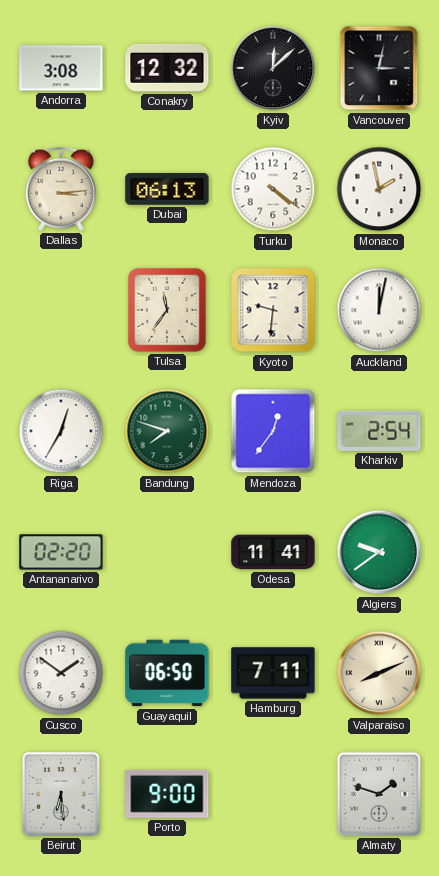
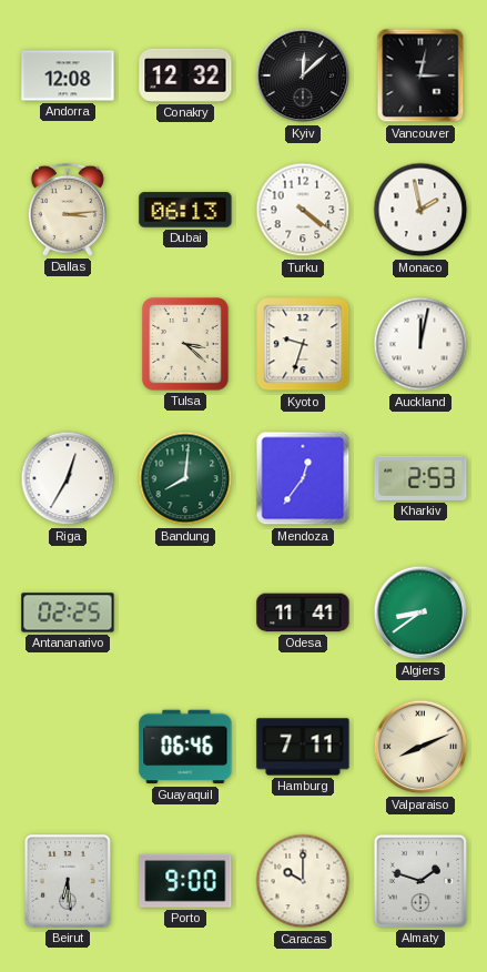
Andorra: 3:08 -> 12:08 (68, 75)
Tulsa: 11:36 -> 3:22 (185, 344)
Kyoto: 9:31 -> 9:33 (303, 344)
Bandung: 7:48 -> 8:01 (185, 478)
Kharkiv: 2:54 -> 2:53 (420, 478)
Antananarivo: 02:20 -> 02:25 (68, 612)
Algiers: 9:39 -> 8:39 (420, 612)
Cusco: 1:51 -> none (61, 673)
Guayaquil: 06:50 -> 06:46 (185, 747)
Caracas: none -> 10:00 (303, 881)
